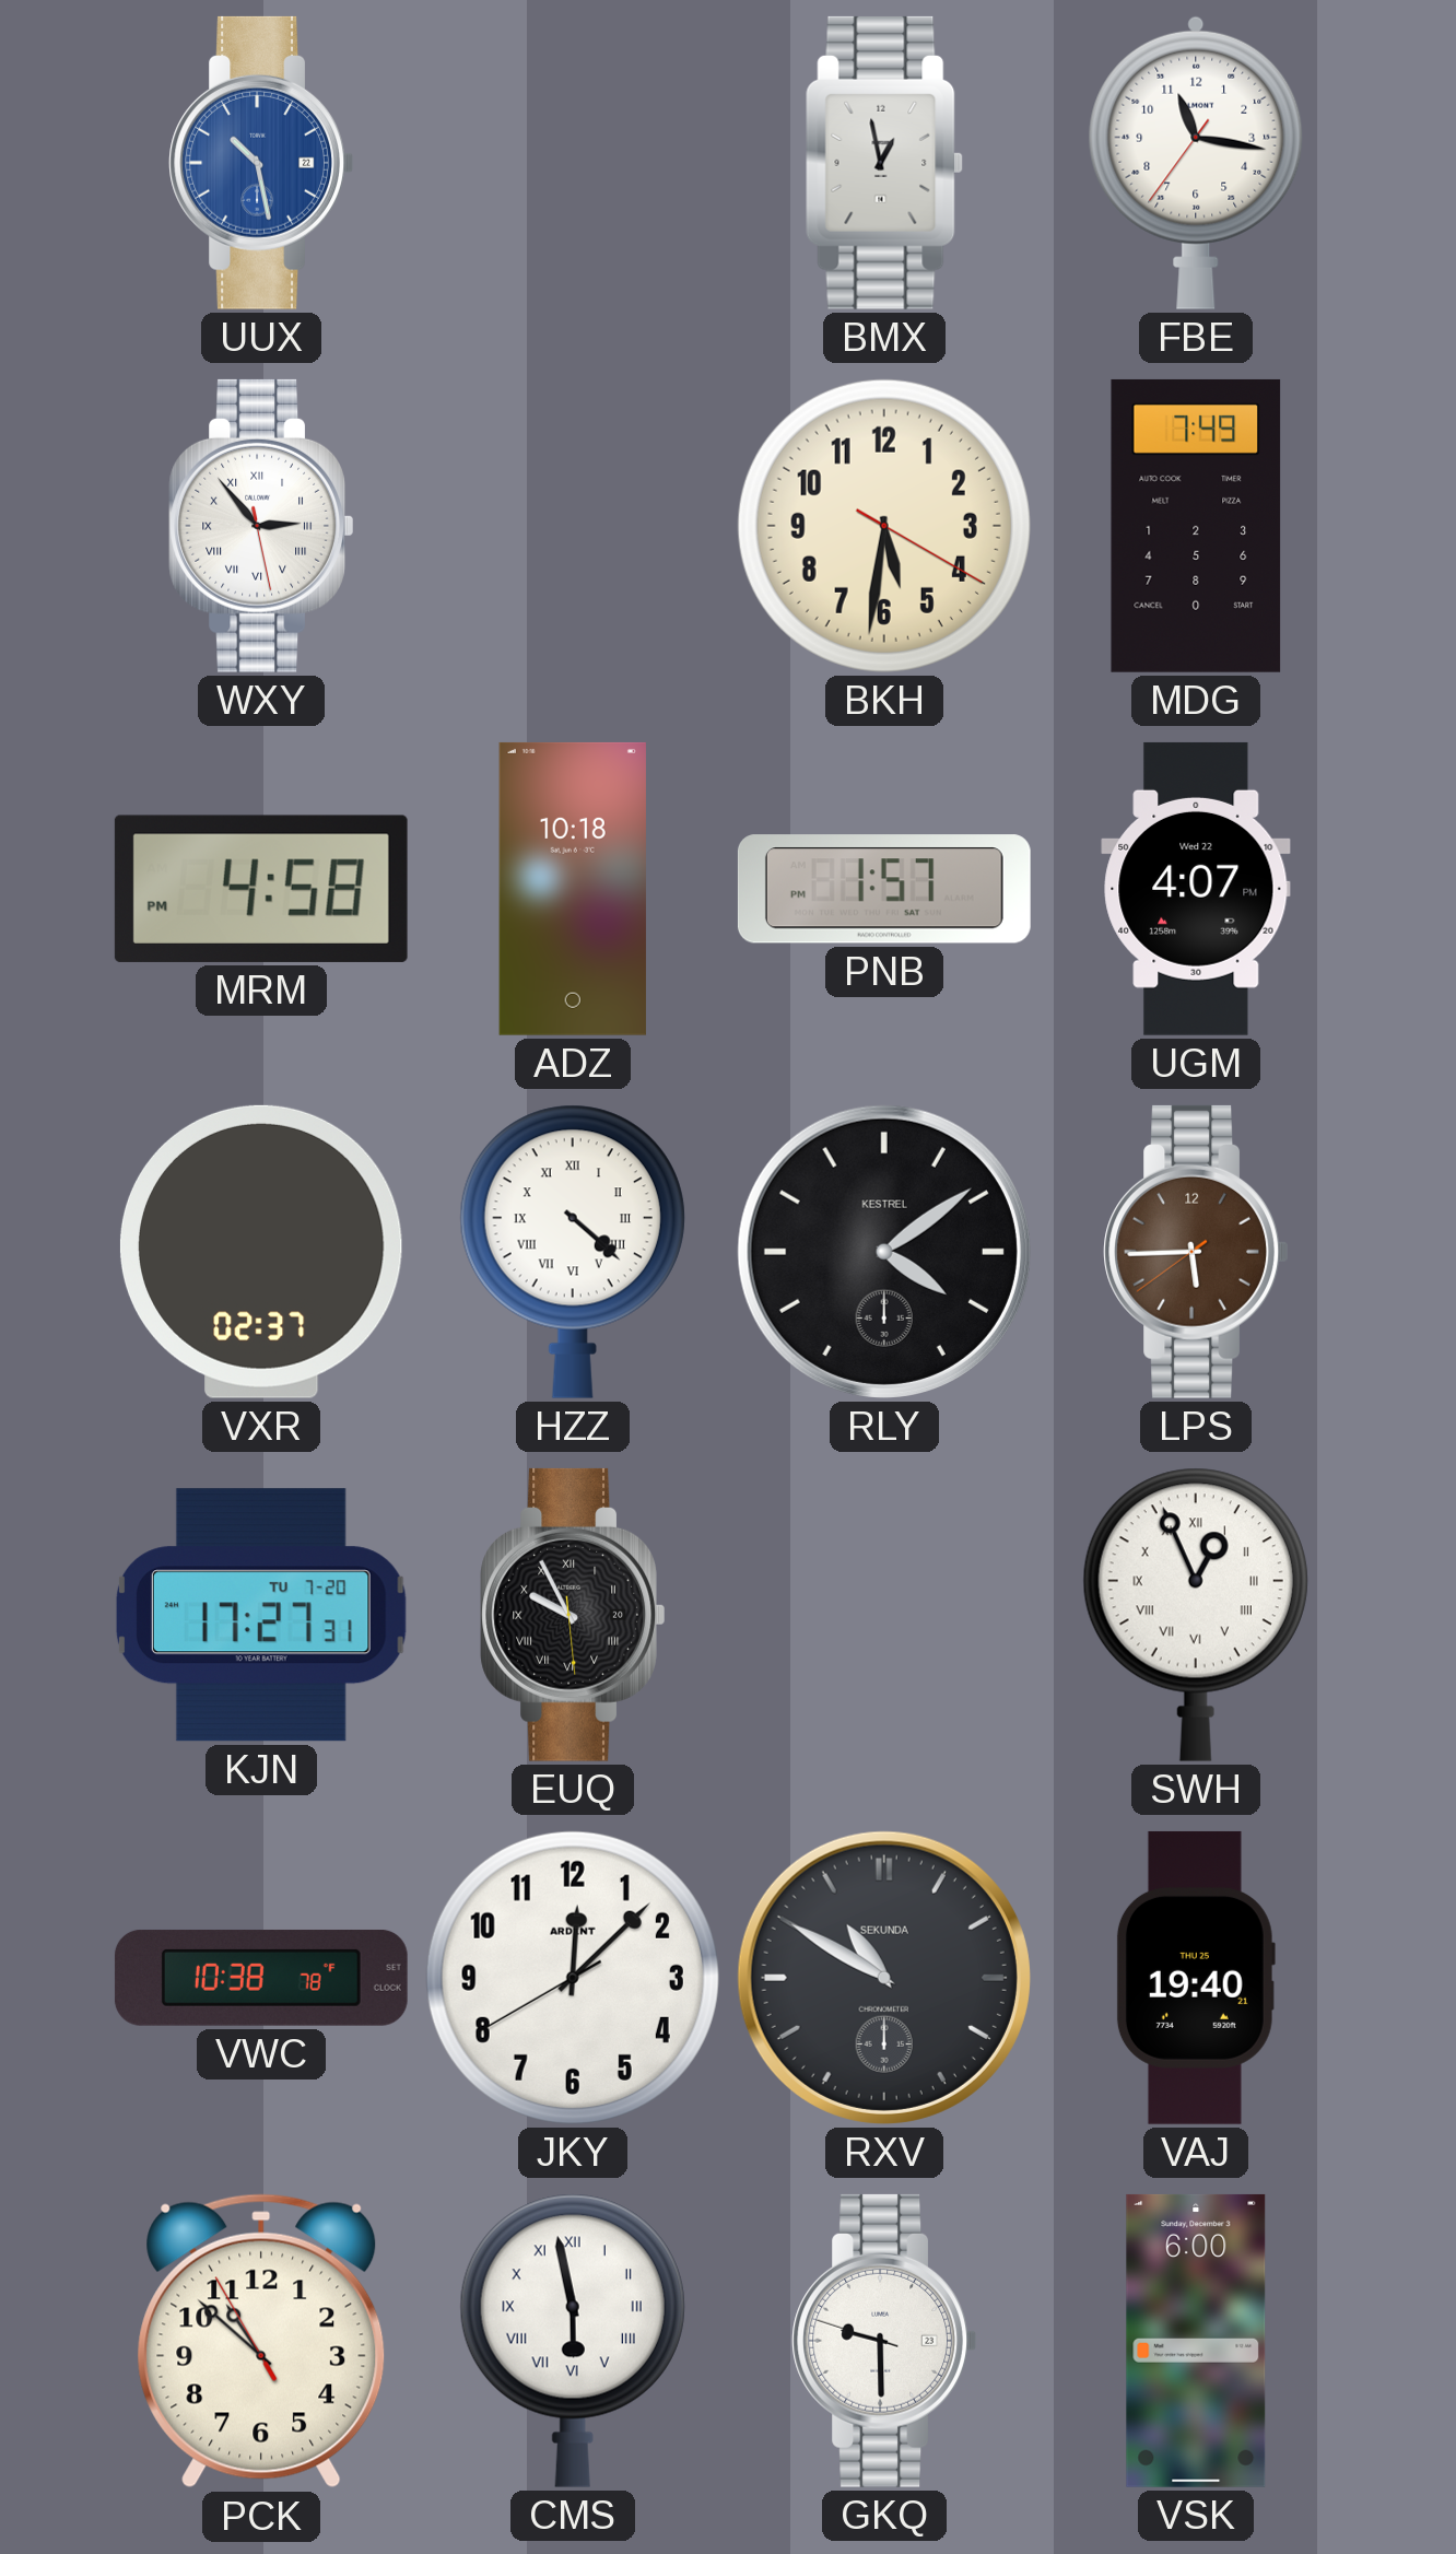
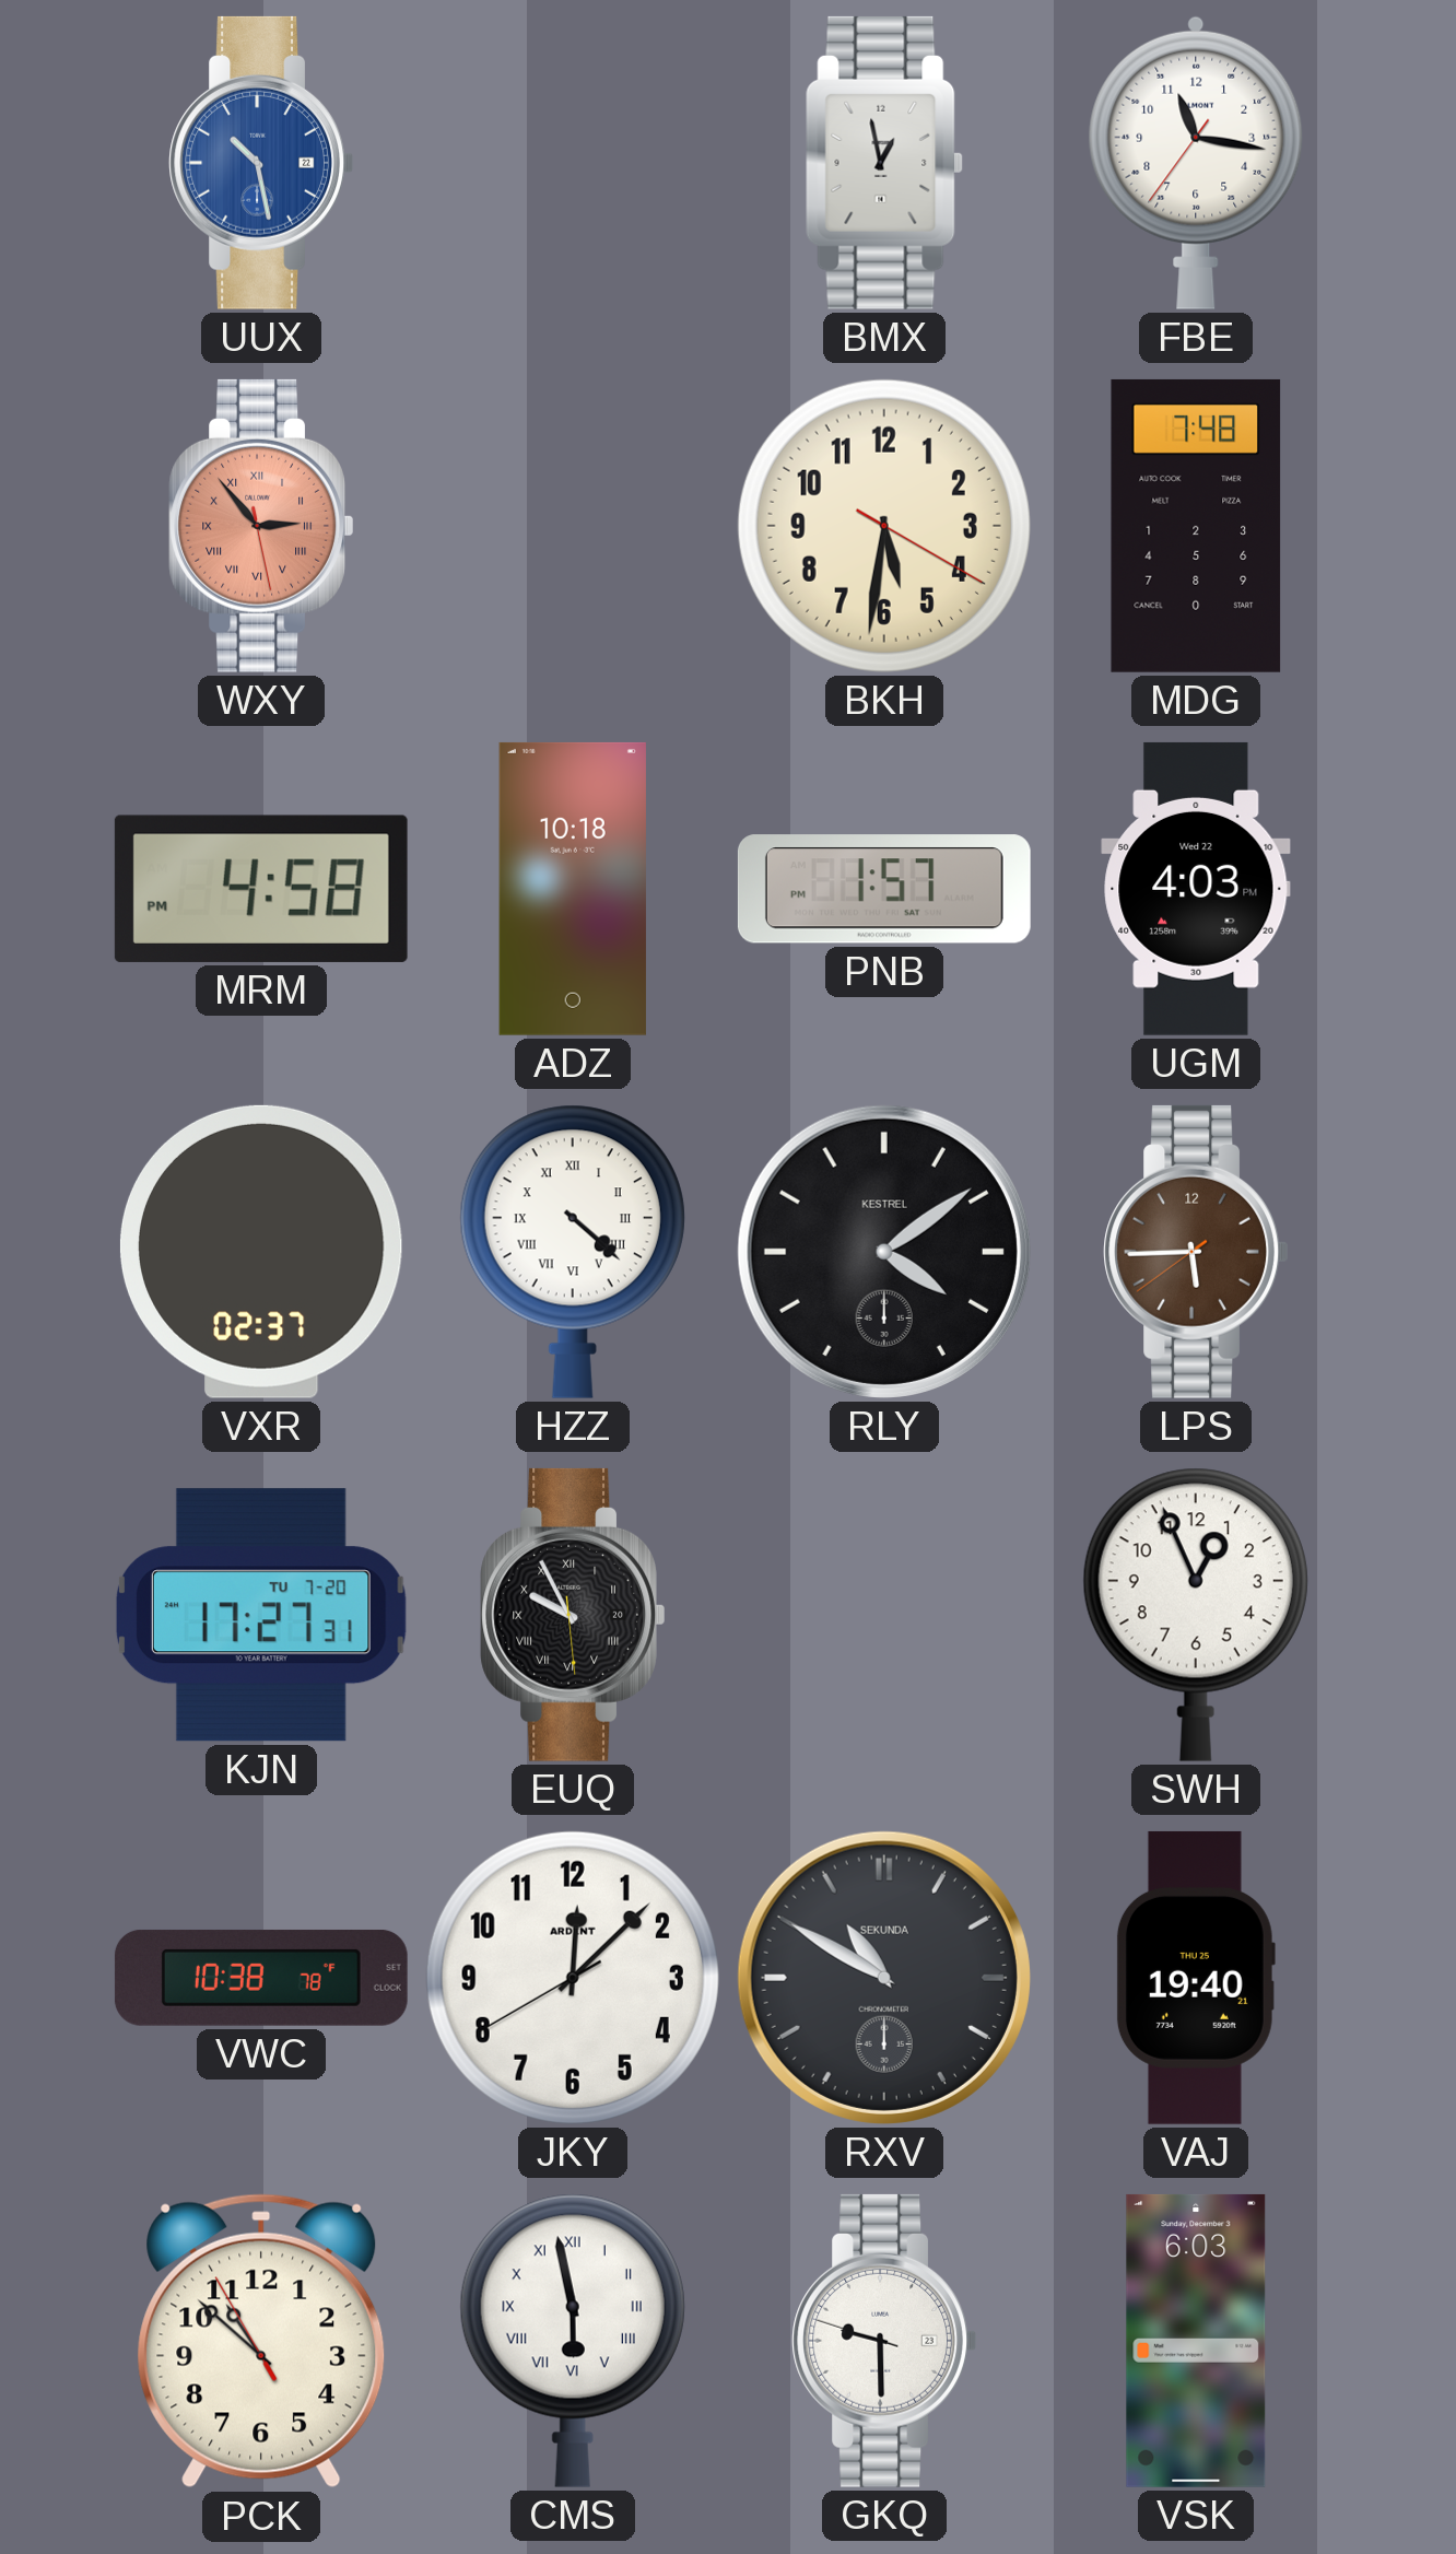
WXY dial: white -> salmon (261, 526)
MDG: 7:49 -> 7:48 (1196, 526)
UGM: 4:07 -> 4:03 (1196, 889)
SWH numerals: Roman -> Arabic (1196, 1615)
VSK: 6:00 -> 6:03 (1196, 2341)
